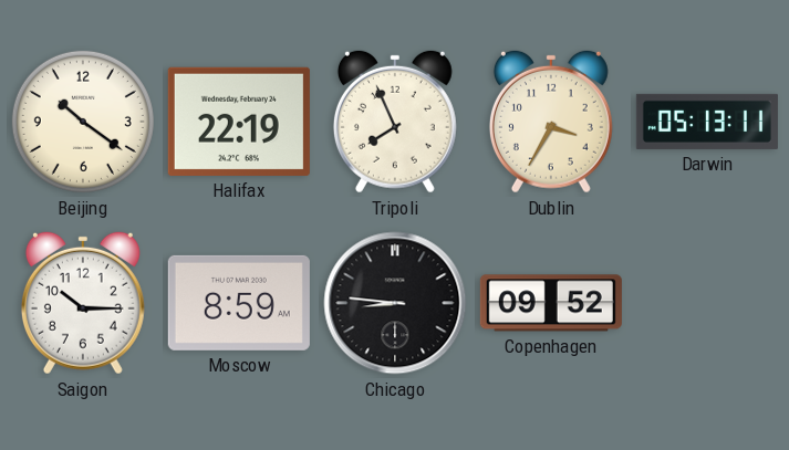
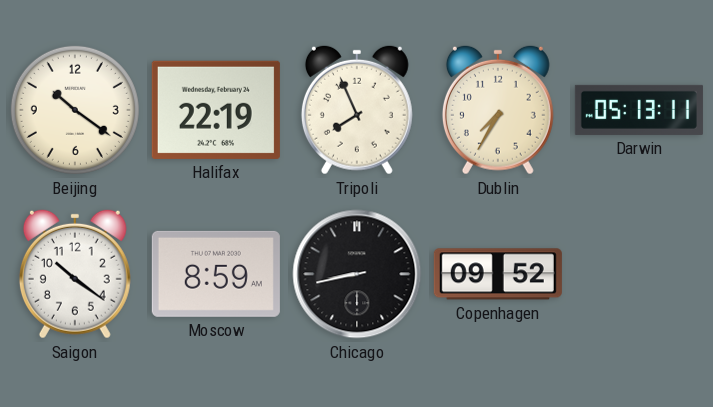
Dublin: 3:35 -> 7:35 (498, 110)
Saigon: 10:15 -> 10:21 (75, 274)
Chicago: 8:46 -> 8:43 (357, 274)
